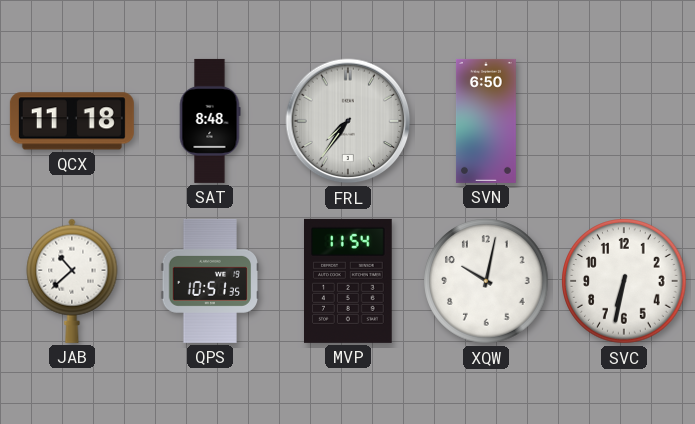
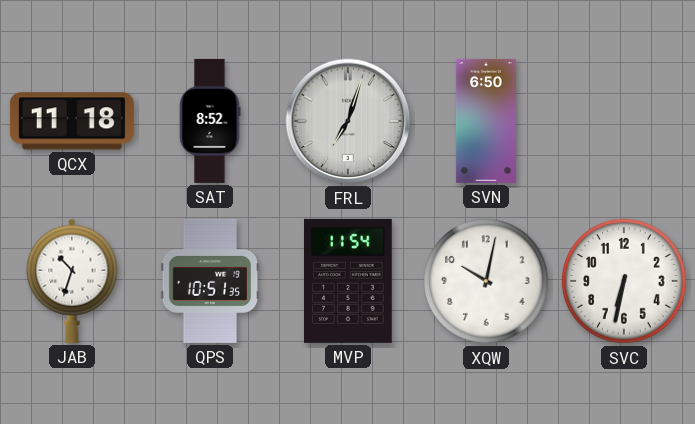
SAT: 8:48 -> 8:52 (210, 121)
FRL: 7:36 -> 7:03 (348, 121)
JAB: 10:38 -> 10:33 (72, 281)
